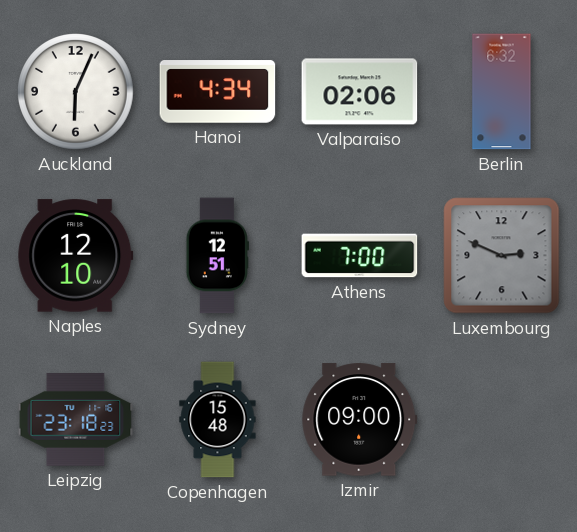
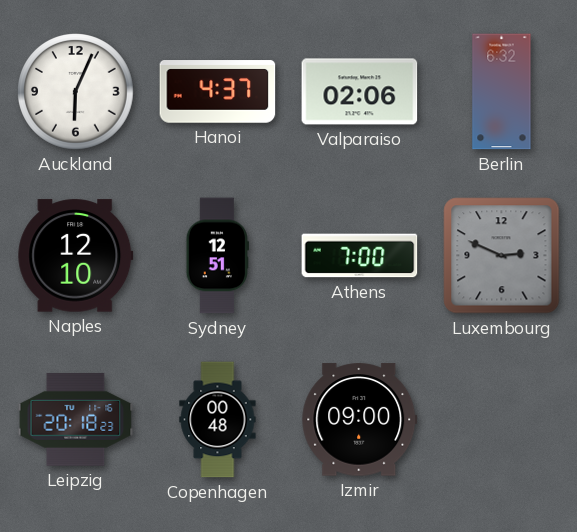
Hanoi: 4:34 -> 4:37 (218, 92)
Leipzig: 23:18 -> 20:18 (76, 420)
Copenhagen: 15:48 -> 00:48 (218, 420)
